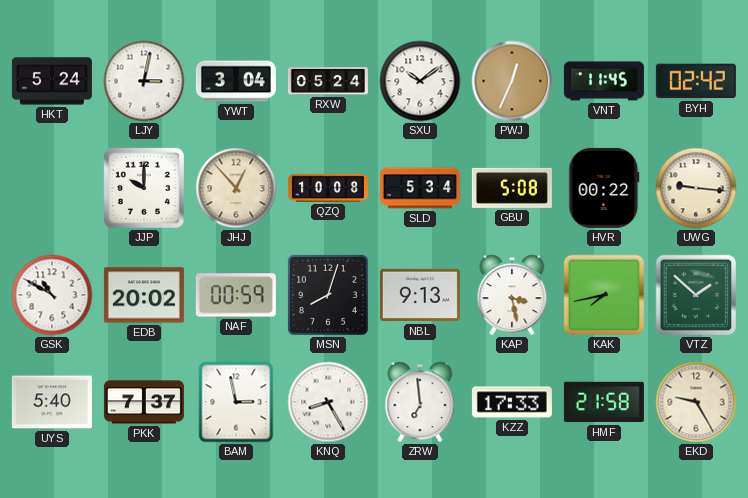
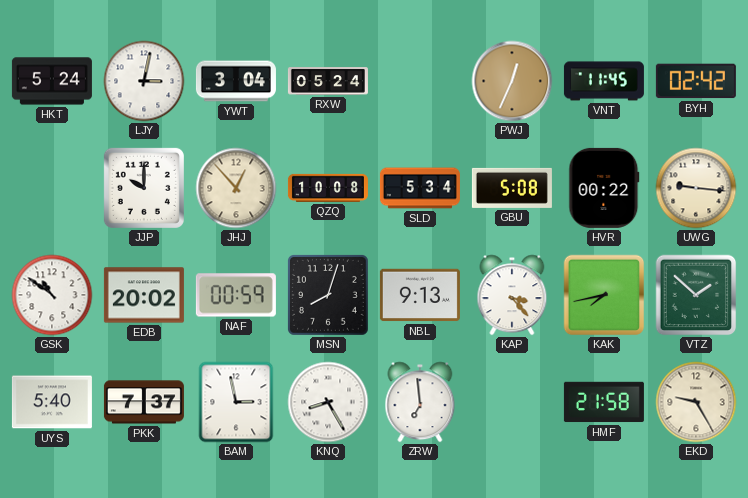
SXU: 10:09 -> none (420, 81)
GSK: 10:50 -> 10:51 (52, 295)
KAP: 3:28 -> 3:23 (512, 295)
KZZ: 17:33 -> none (512, 402)
